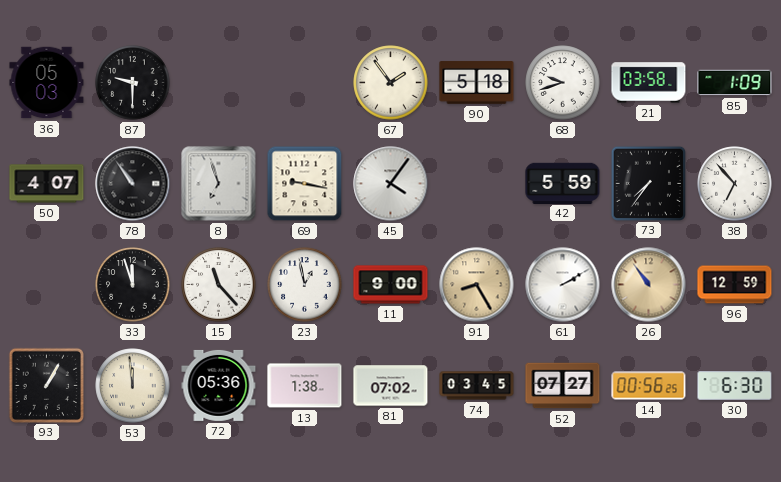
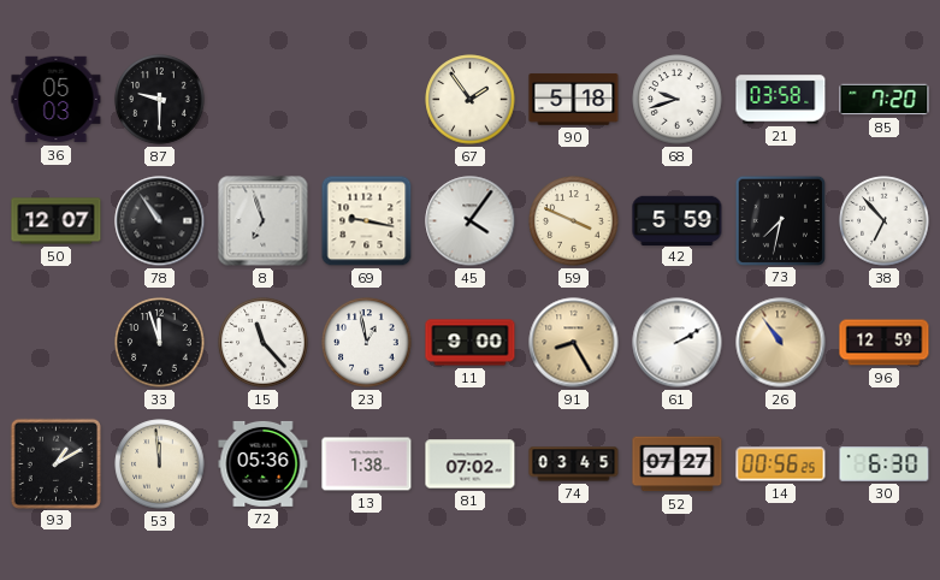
85: 1:09 -> 7:20 (885, 100)
50: 4:07 -> 12:07 (57, 221)
59: none -> 3:49 (574, 221)
73: 7:36 -> 7:32 (780, 220)
93: 1:05 -> 1:10 (55, 463)
